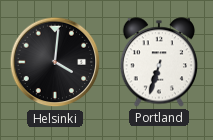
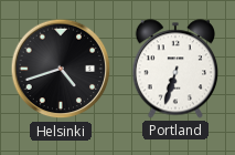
Helsinki: 4:01 -> 4:42 (61, 69)
